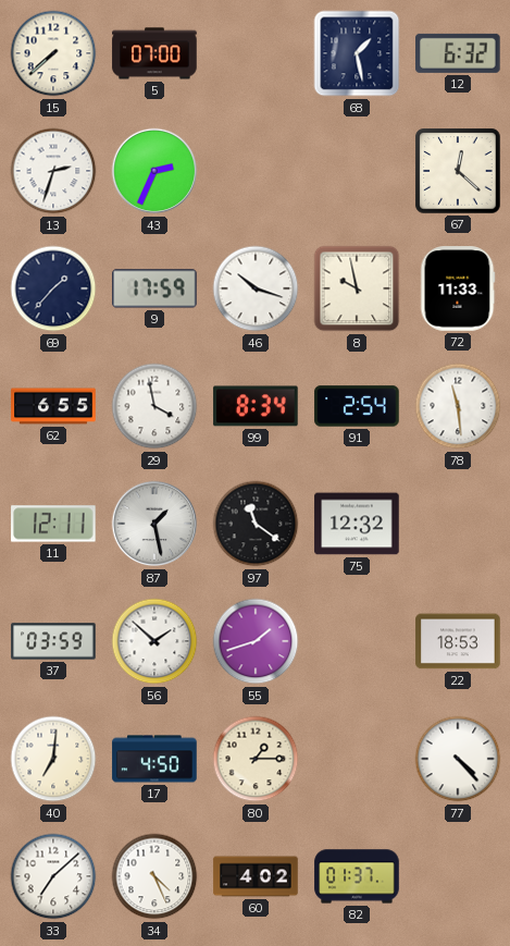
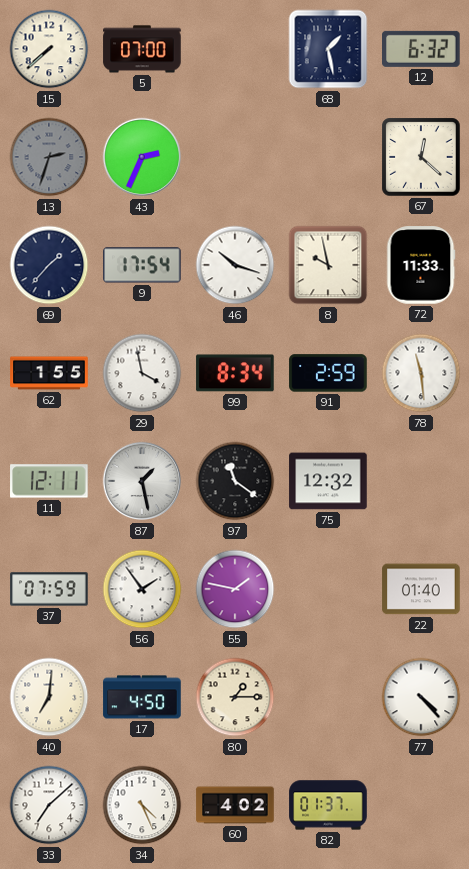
13 dial: white -> grey (49, 157)
9: 17:59 -> 17:54 (142, 265)
62: 6:55 -> 1:55 (49, 373)
91: 2:54 -> 2:59 (328, 373)
37: 03:59 -> 07:59 (49, 589)
56: 1:52 -> 1:54 (142, 589)
55: 1:42 -> 1:47 (235, 589)
22: 18:53 -> 01:40 (421, 589)
